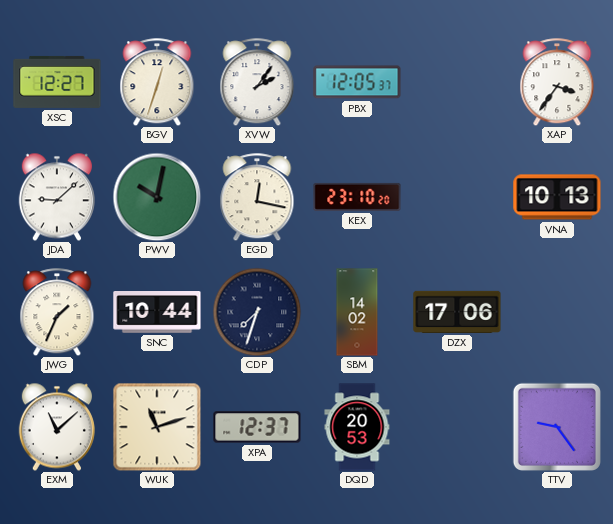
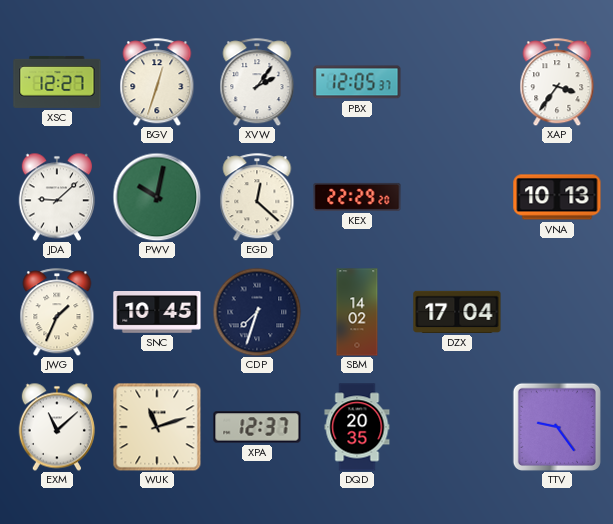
EGD: 12:17 -> 12:22 (257, 197)
KEX: 23:10 -> 22:29 (357, 197)
SNC: 10:44 -> 10:45 (157, 312)
DZX: 17:06 -> 17:04 (457, 312)
DQD: 20:53 -> 20:35 (357, 427)
